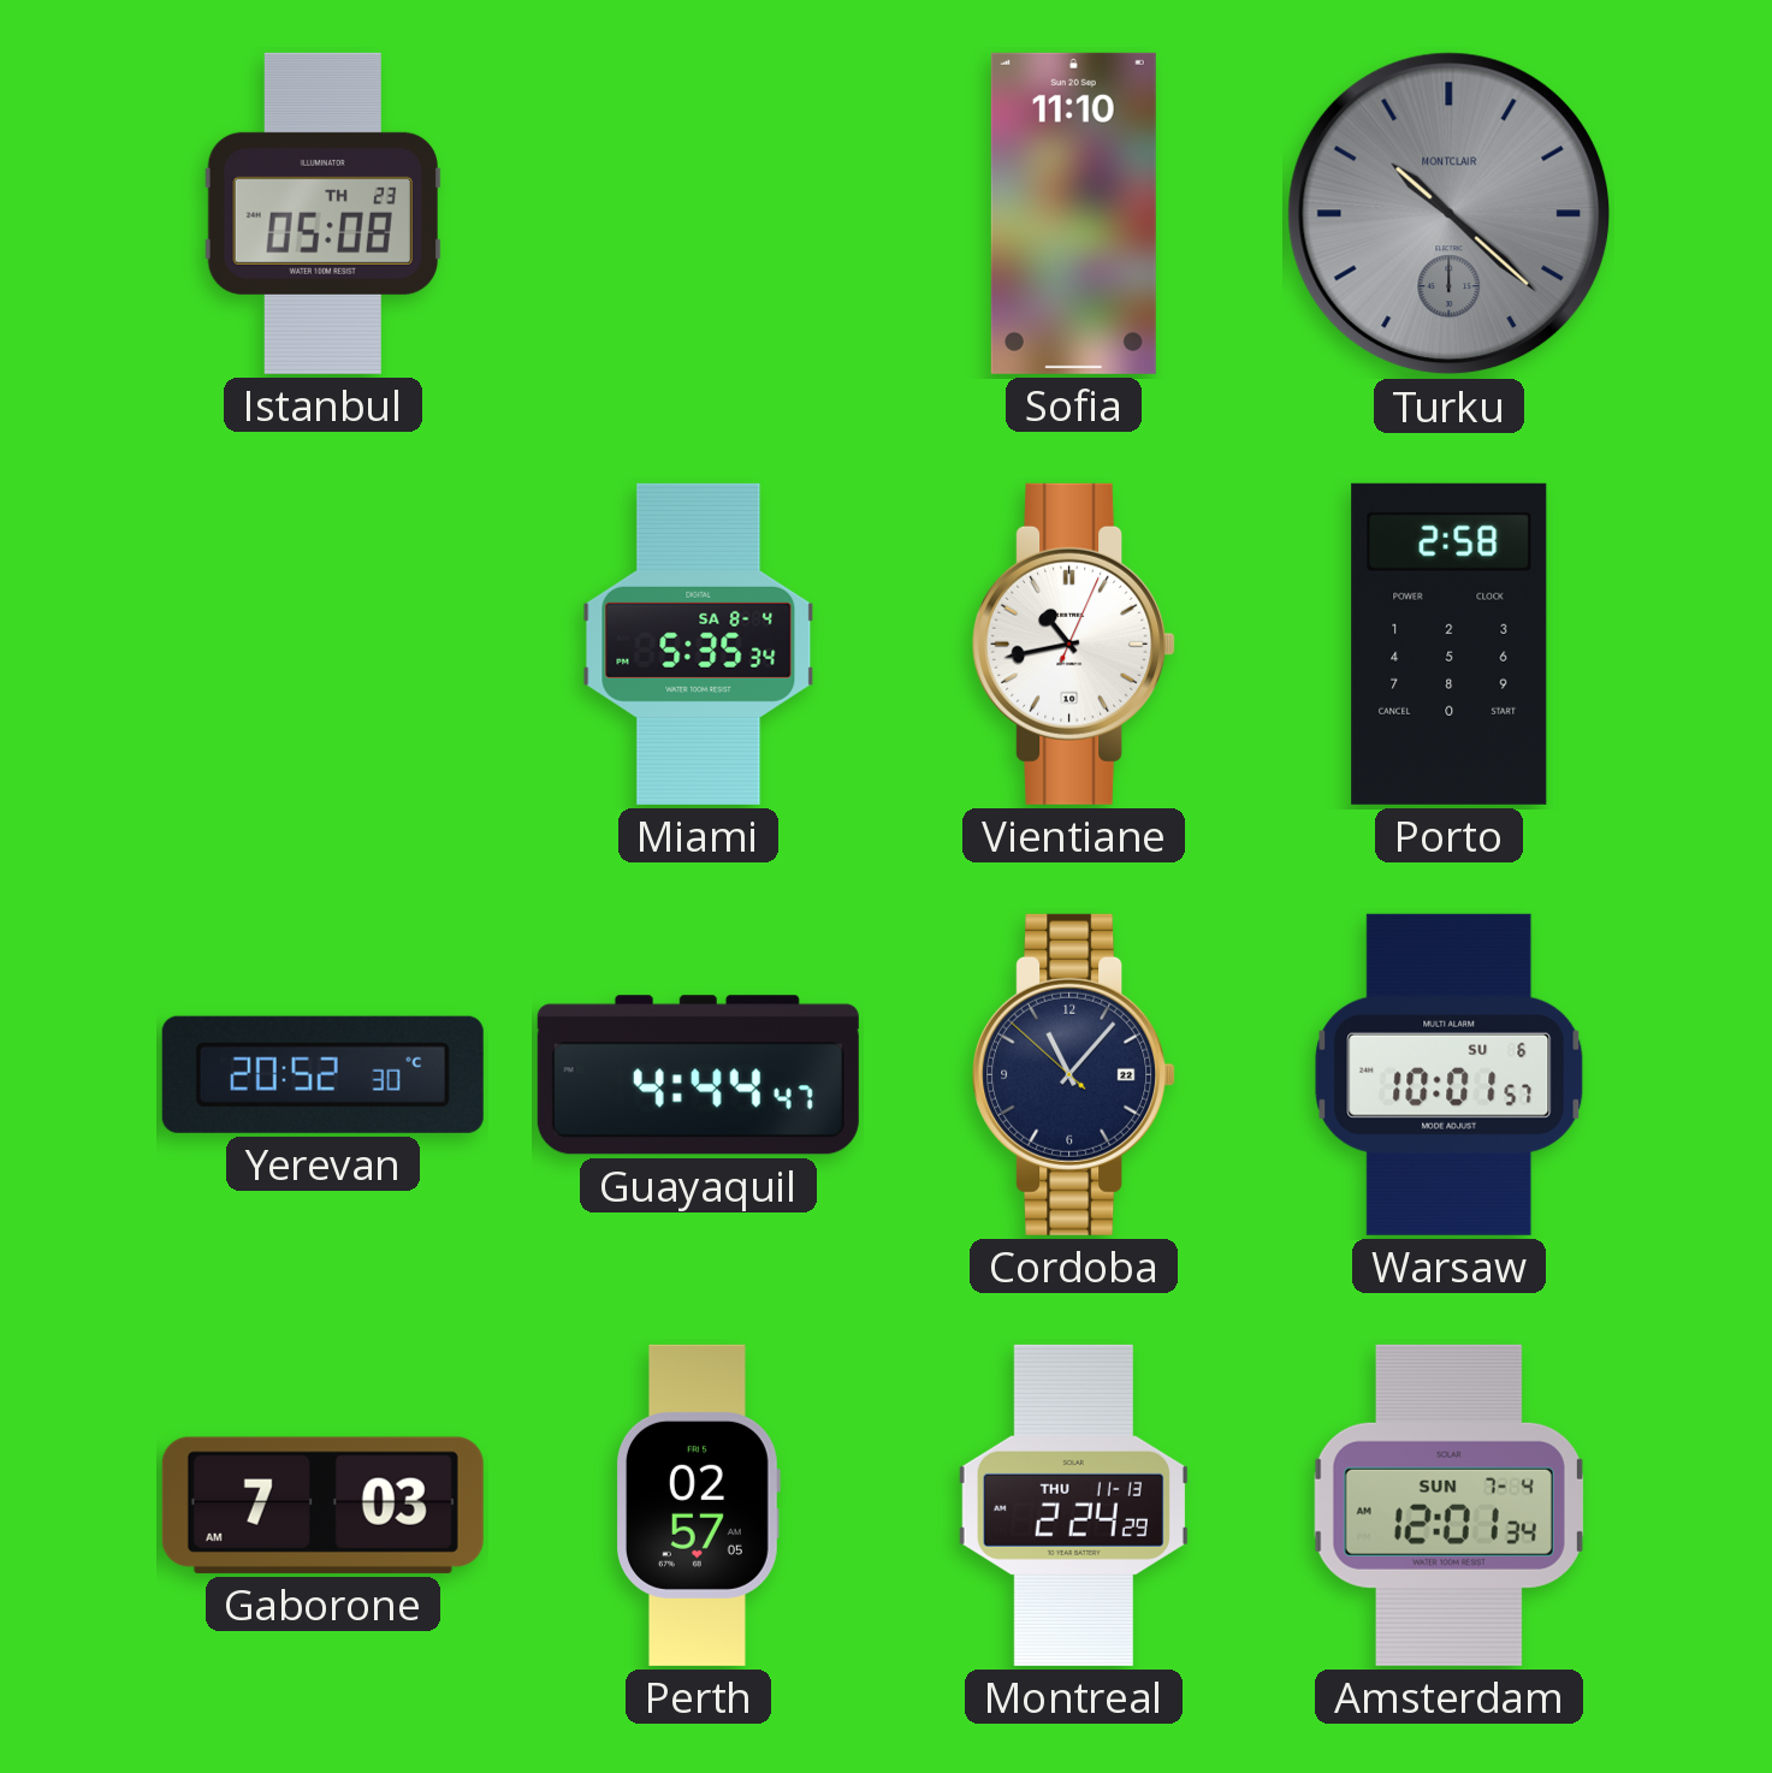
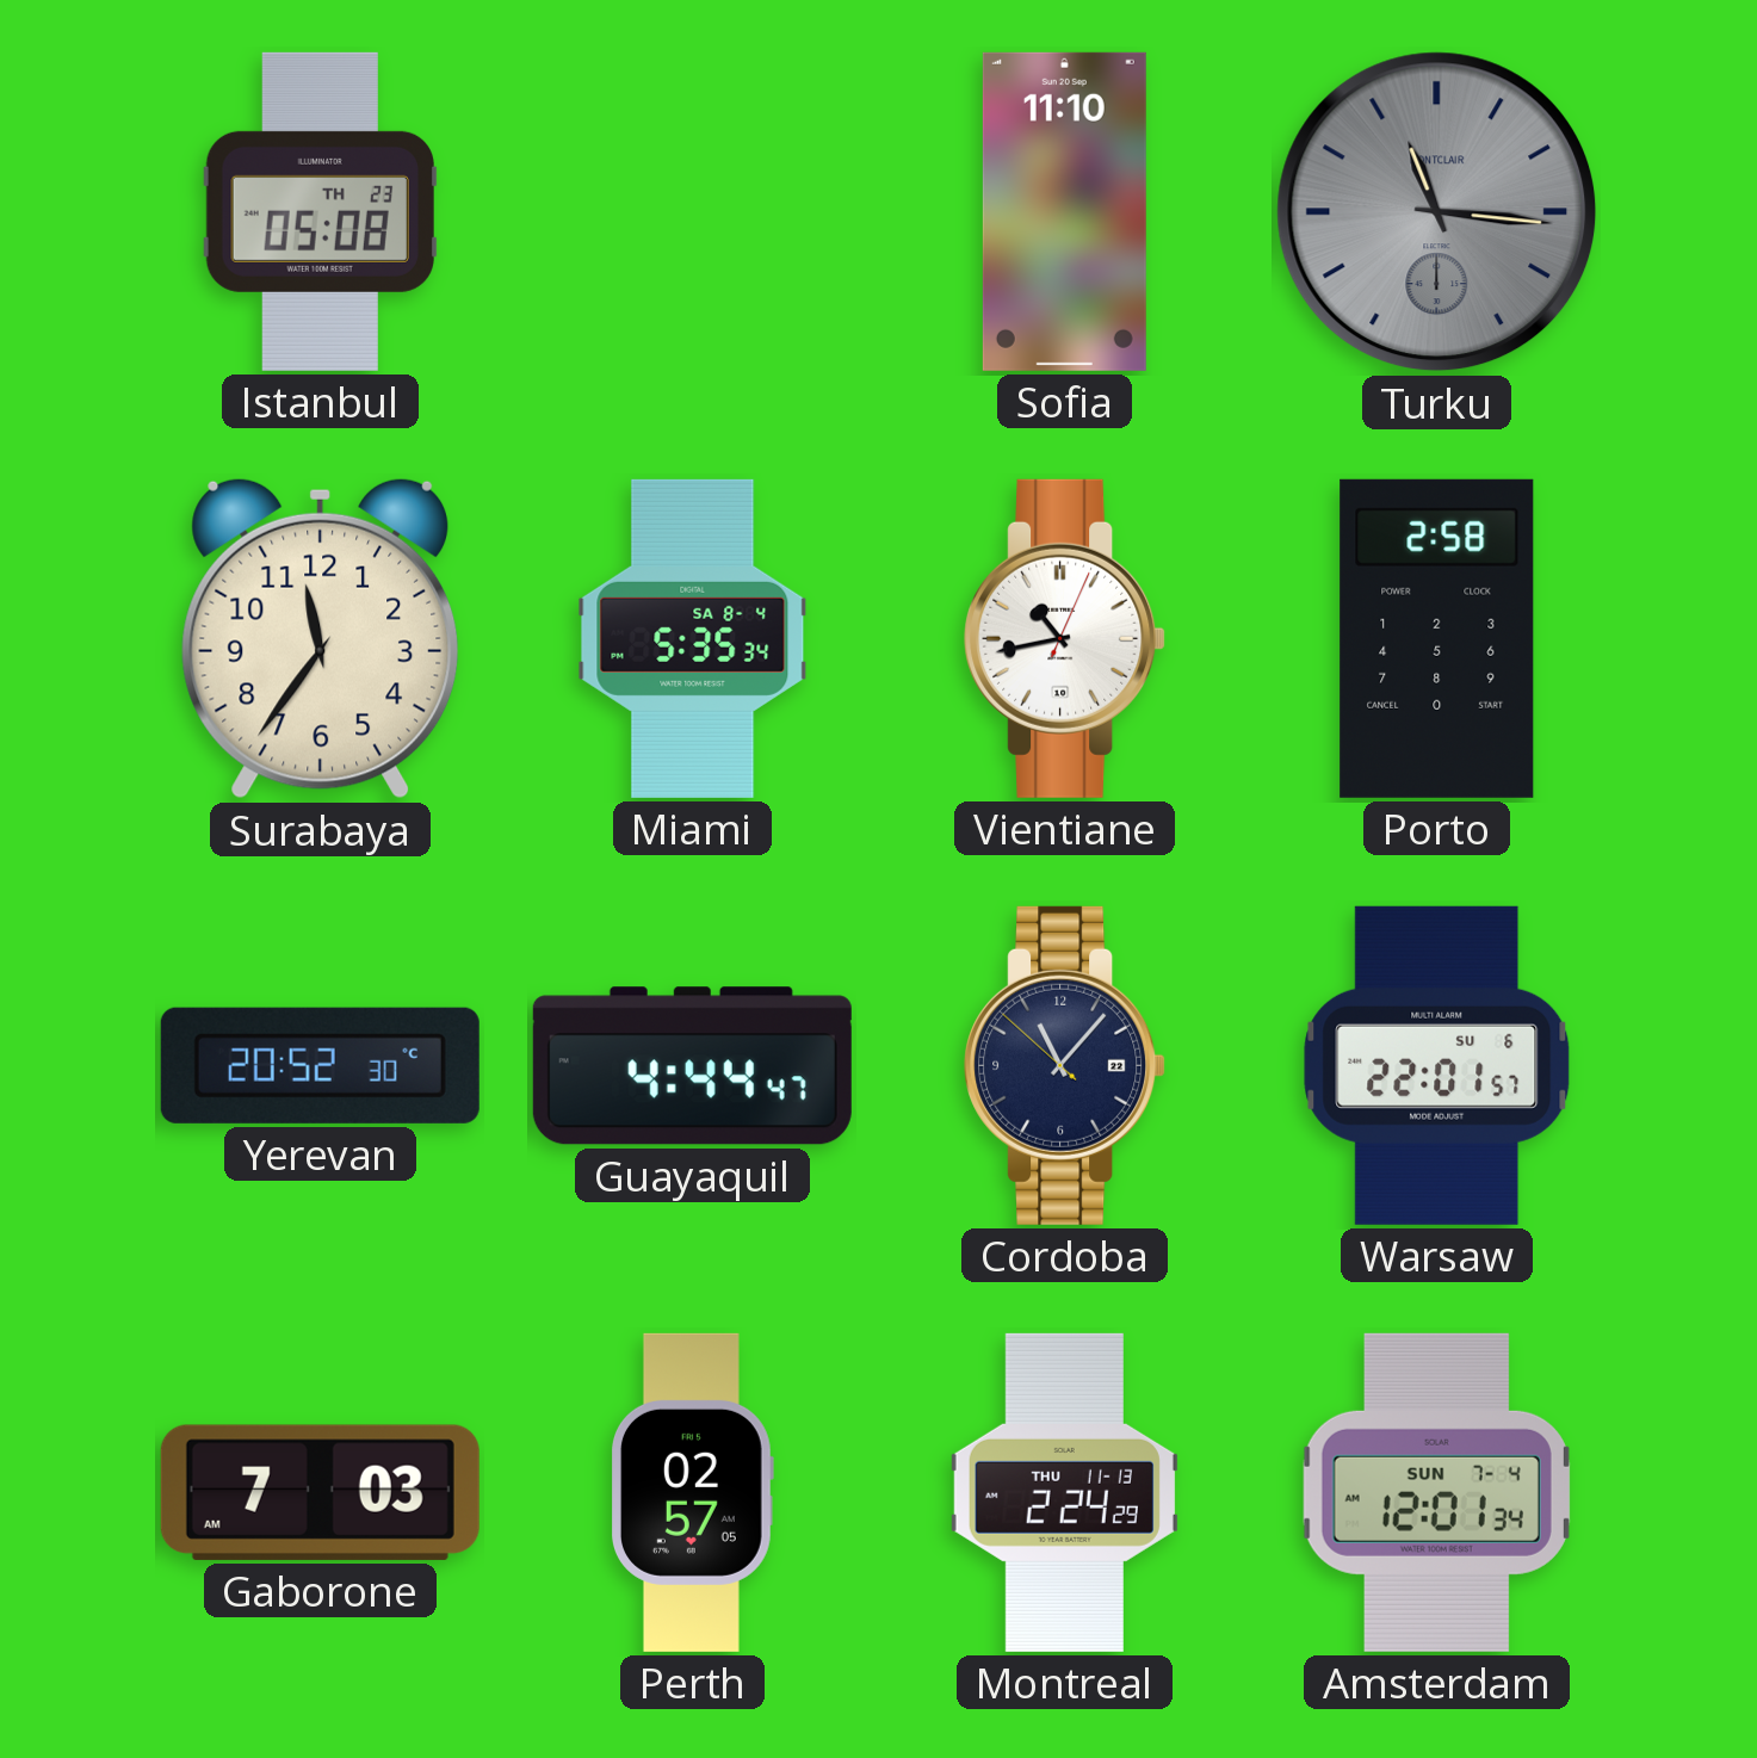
Turku: 10:22 -> 11:16 (1437, 212)
Surabaya: none -> 11:36 (321, 638)
Warsaw: 10:01 -> 22:01 (1437, 1065)
